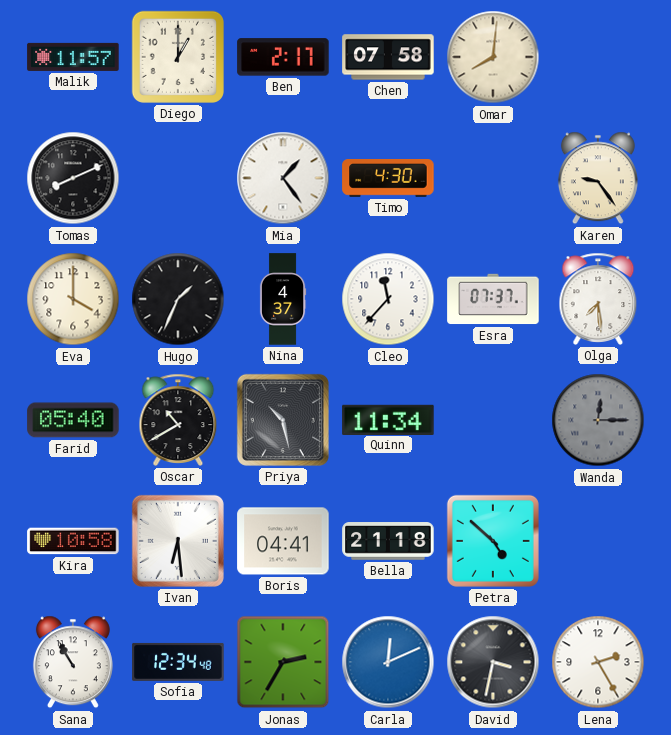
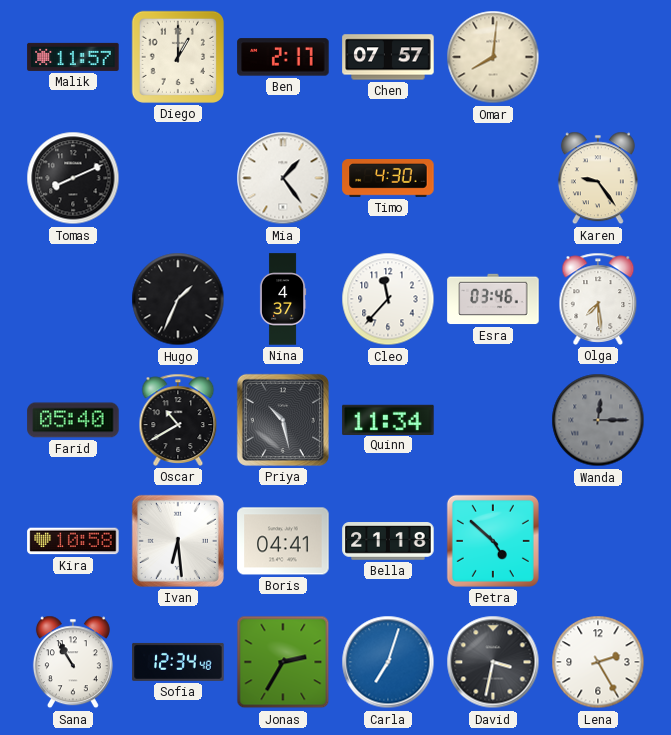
Chen: 07:58 -> 07:57 (388, 57)
Eva: 4:00 -> none (73, 299)
Esra: 07:37 -> 03:46 (493, 299)
Carla: 12:11 -> 7:03 (388, 662)
